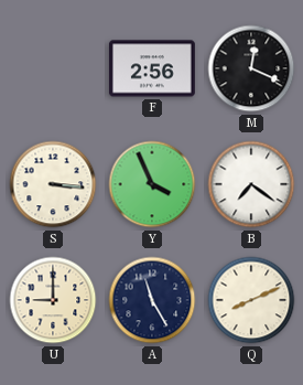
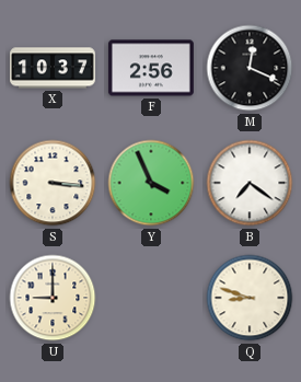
X: none -> 10:37 (54, 68)
A: 11:25 -> none (152, 300)
Q: 8:11 -> 8:48 (250, 298)
